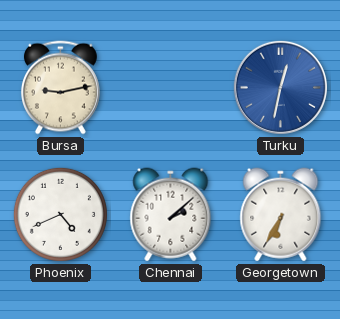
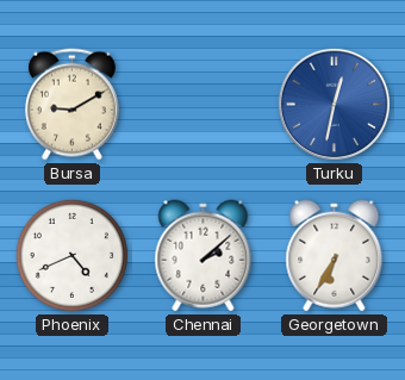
Bursa: 9:13 -> 9:10 (71, 105)
